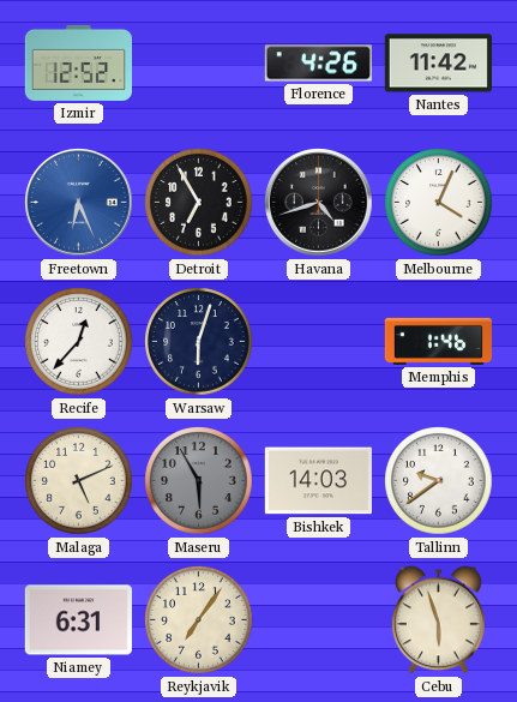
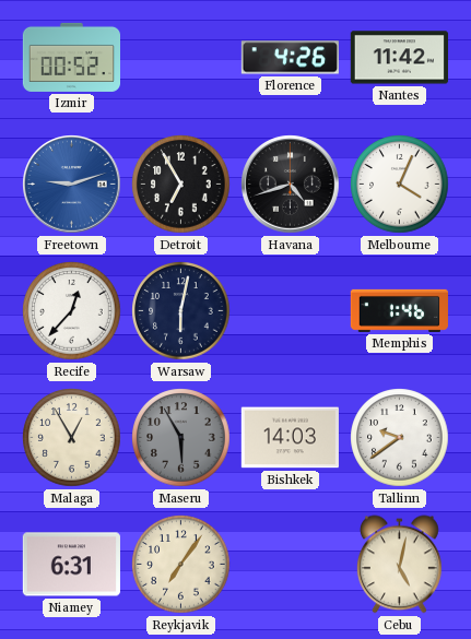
Izmir: 12:52 -> 00:52 (71, 57)
Freetown: 6:26 -> 9:12 (72, 185)
Warsaw: 6:03 -> 6:02 (181, 311)
Malaga: 5:11 -> 12:55 (72, 438)
Cebu: 5:57 -> 5:02 (399, 565)
